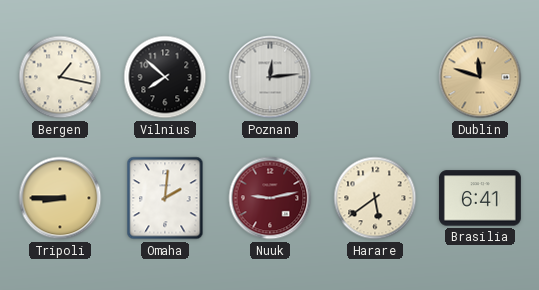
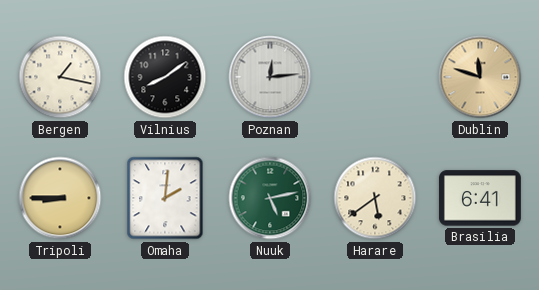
Vilnius: 7:52 -> 8:09 (165, 77)
Nuuk: 9:13 -> 5:13 (270, 198)
Nuuk dial: burgundy -> green (270, 198)
